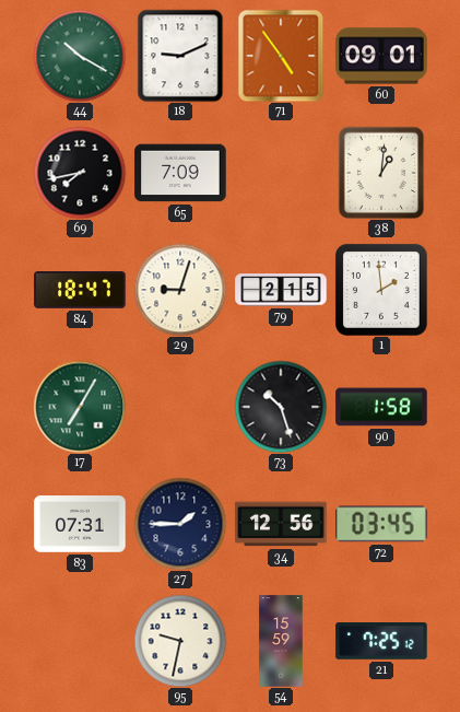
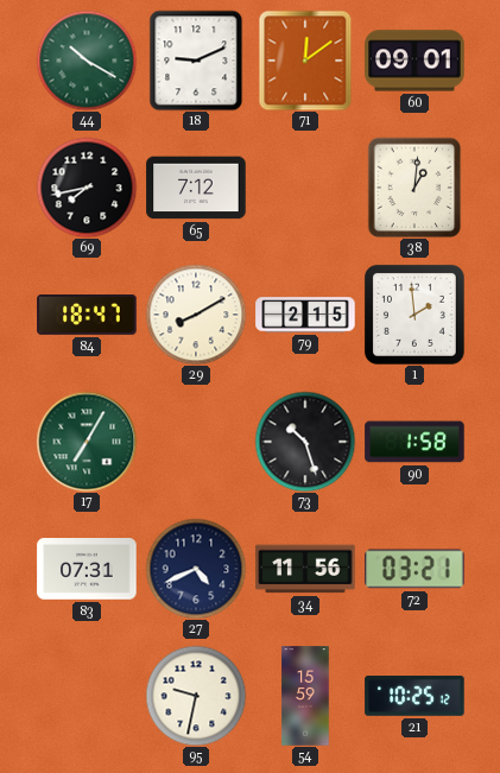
71: 4:54 -> 12:09 (305, 61)
65: 7:09 -> 7:12 (196, 188)
29: 9:03 -> 8:10 (196, 315)
27: 1:45 -> 4:41 (196, 569)
34: 12:56 -> 11:56 (305, 569)
72: 03:45 -> 03:21 (414, 569)
21: 7:25 -> 10:25 (414, 696)
